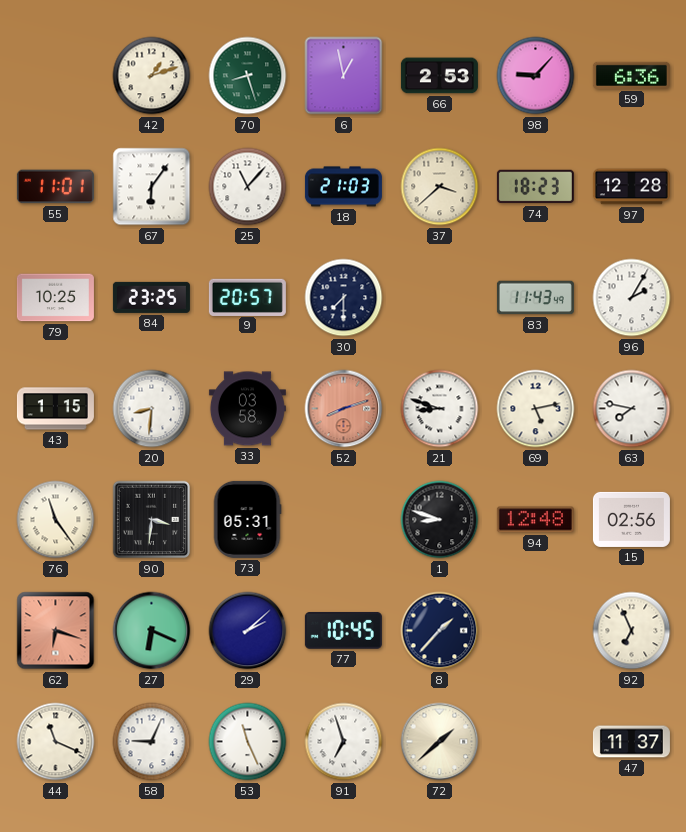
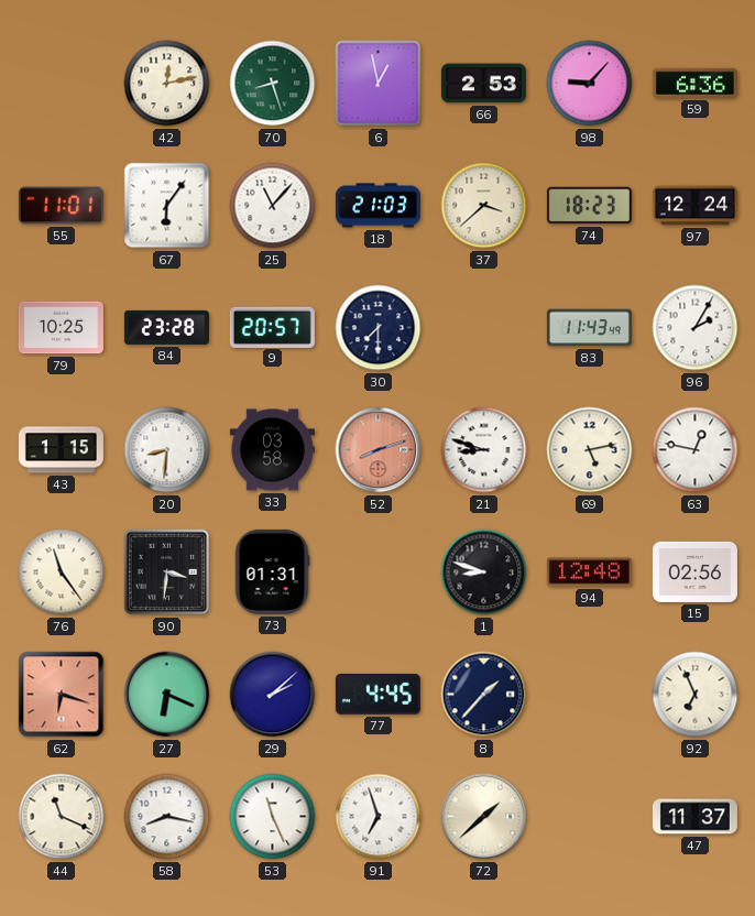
42: 1:12 -> 12:13 (167, 84)
97: 12:28 -> 12:24 (694, 206)
84: 23:25 -> 23:28 (166, 327)
63: 7:47 -> 12:47 (696, 450)
73: 05:31 -> 01:31 (272, 571)
77: 10:45 -> 4:45 (377, 694)
58: 9:04 -> 8:17 (167, 817)
